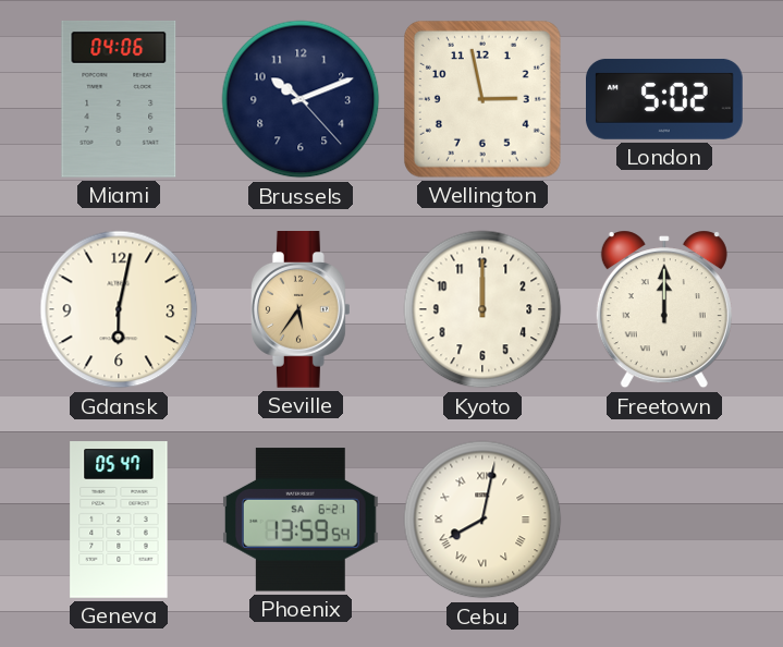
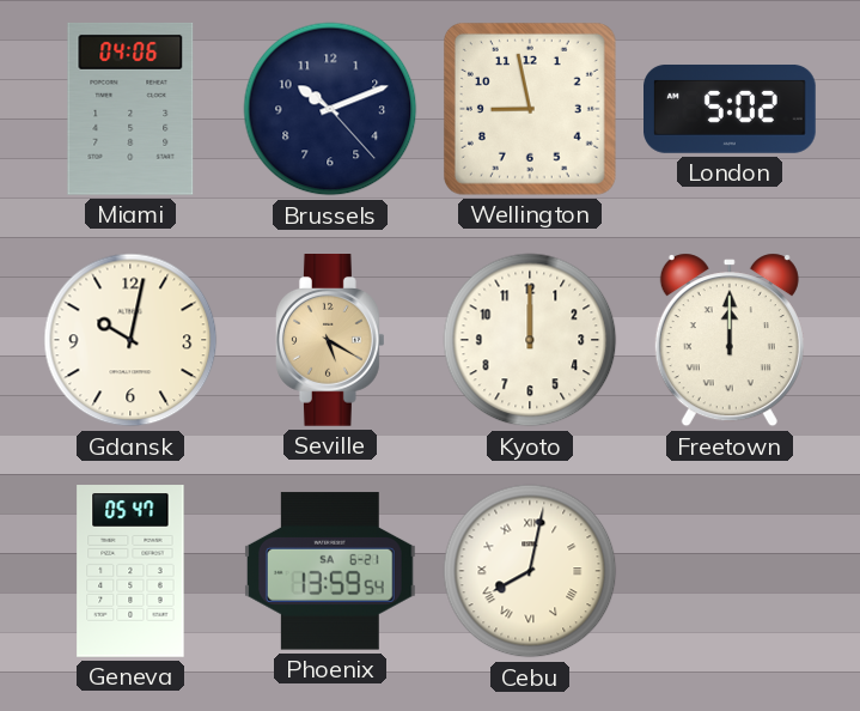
Wellington: 2:58 -> 8:58 (530, 109)
Gdansk: 6:02 -> 10:02 (130, 340)
Seville: 5:36 -> 5:20 (331, 340)
